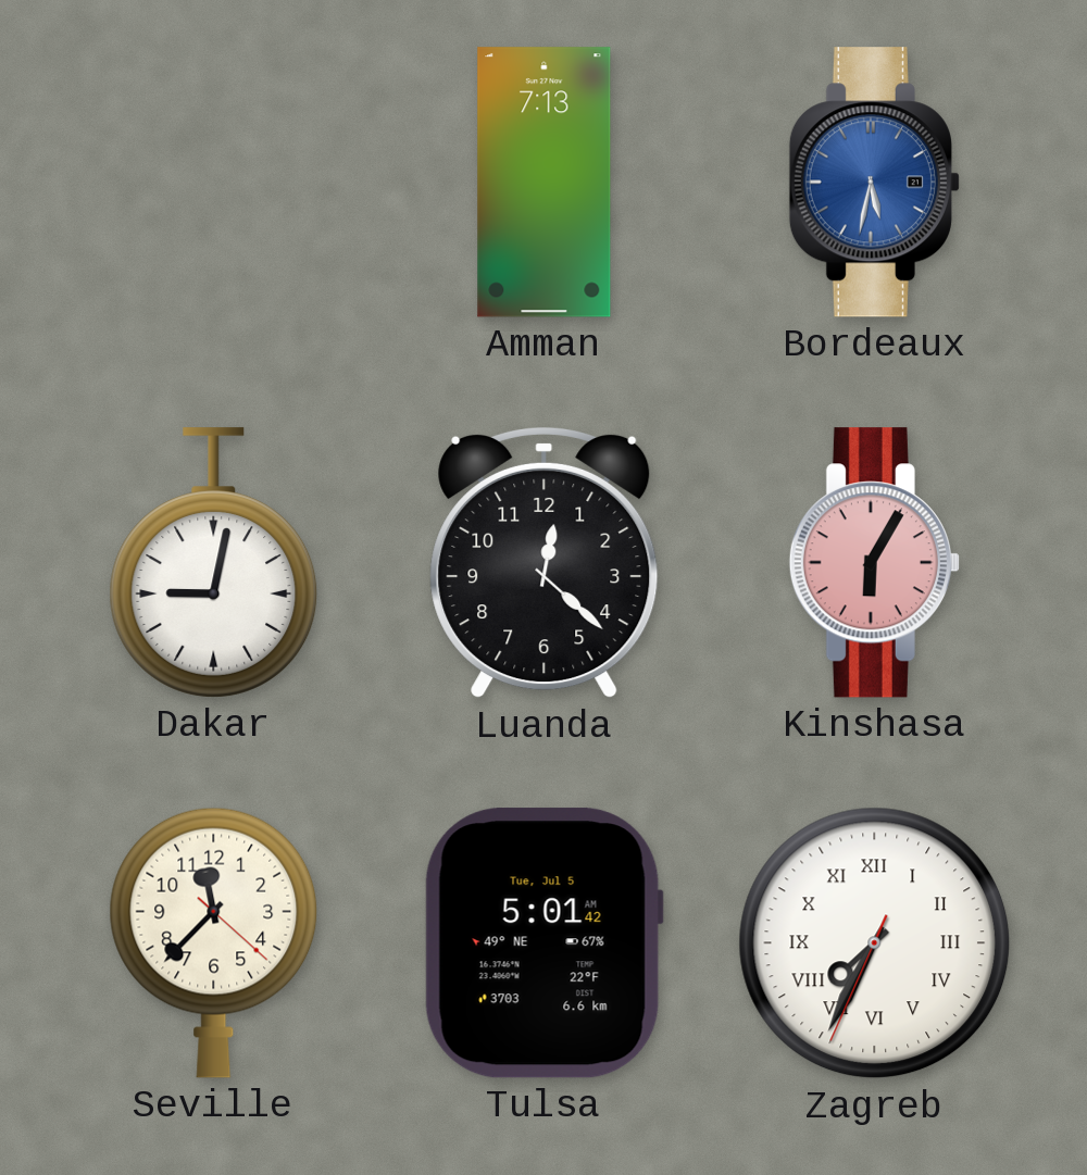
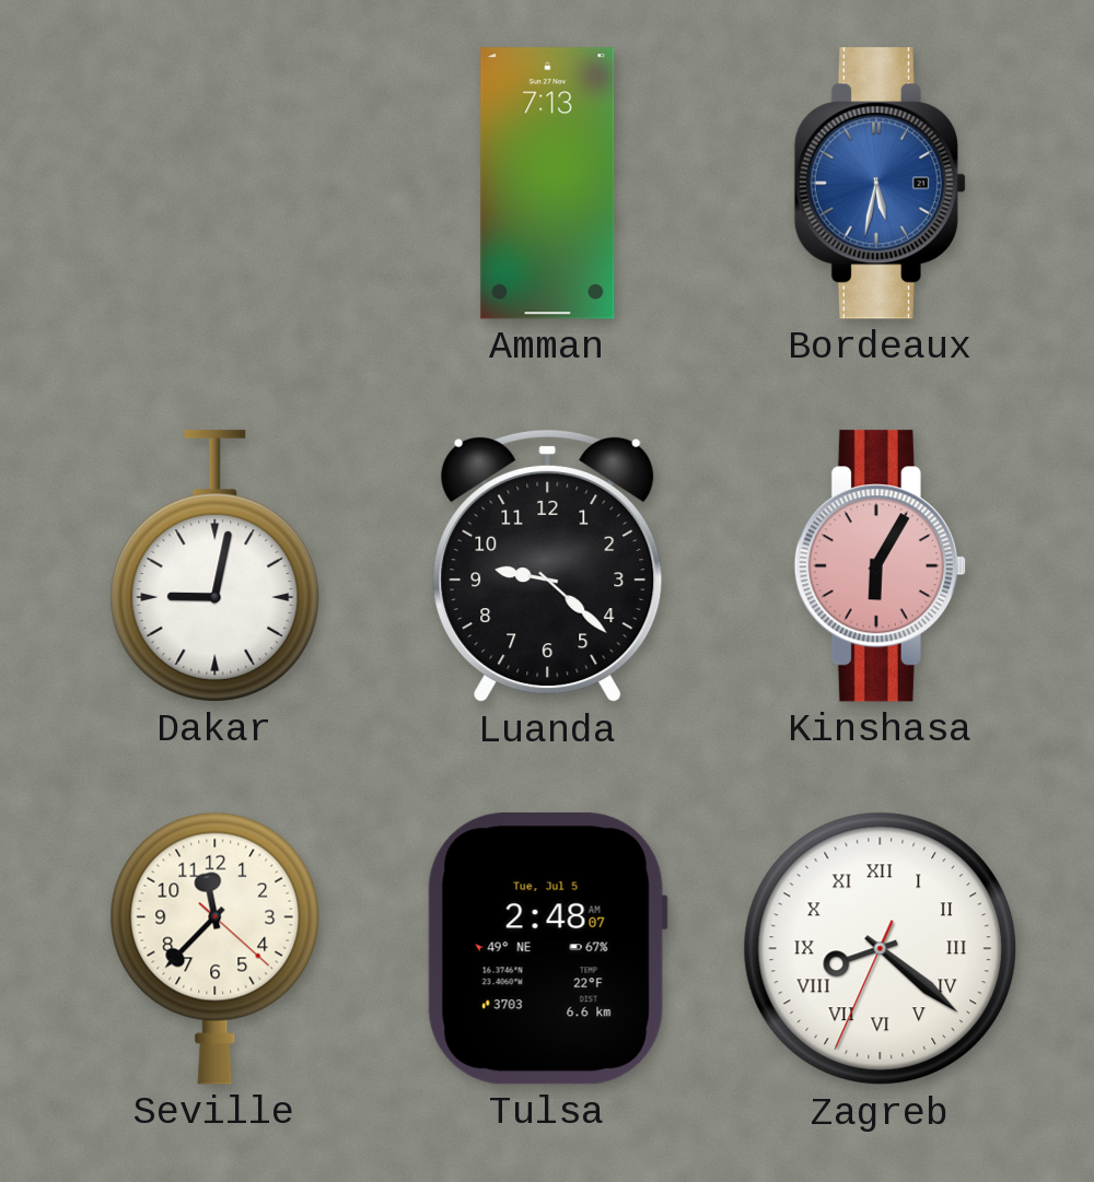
Luanda: 12:22 -> 9:22 (548, 566)
Tulsa: 5:01 -> 2:48 (547, 949)
Zagreb: 7:34 -> 8:21 (881, 949)
